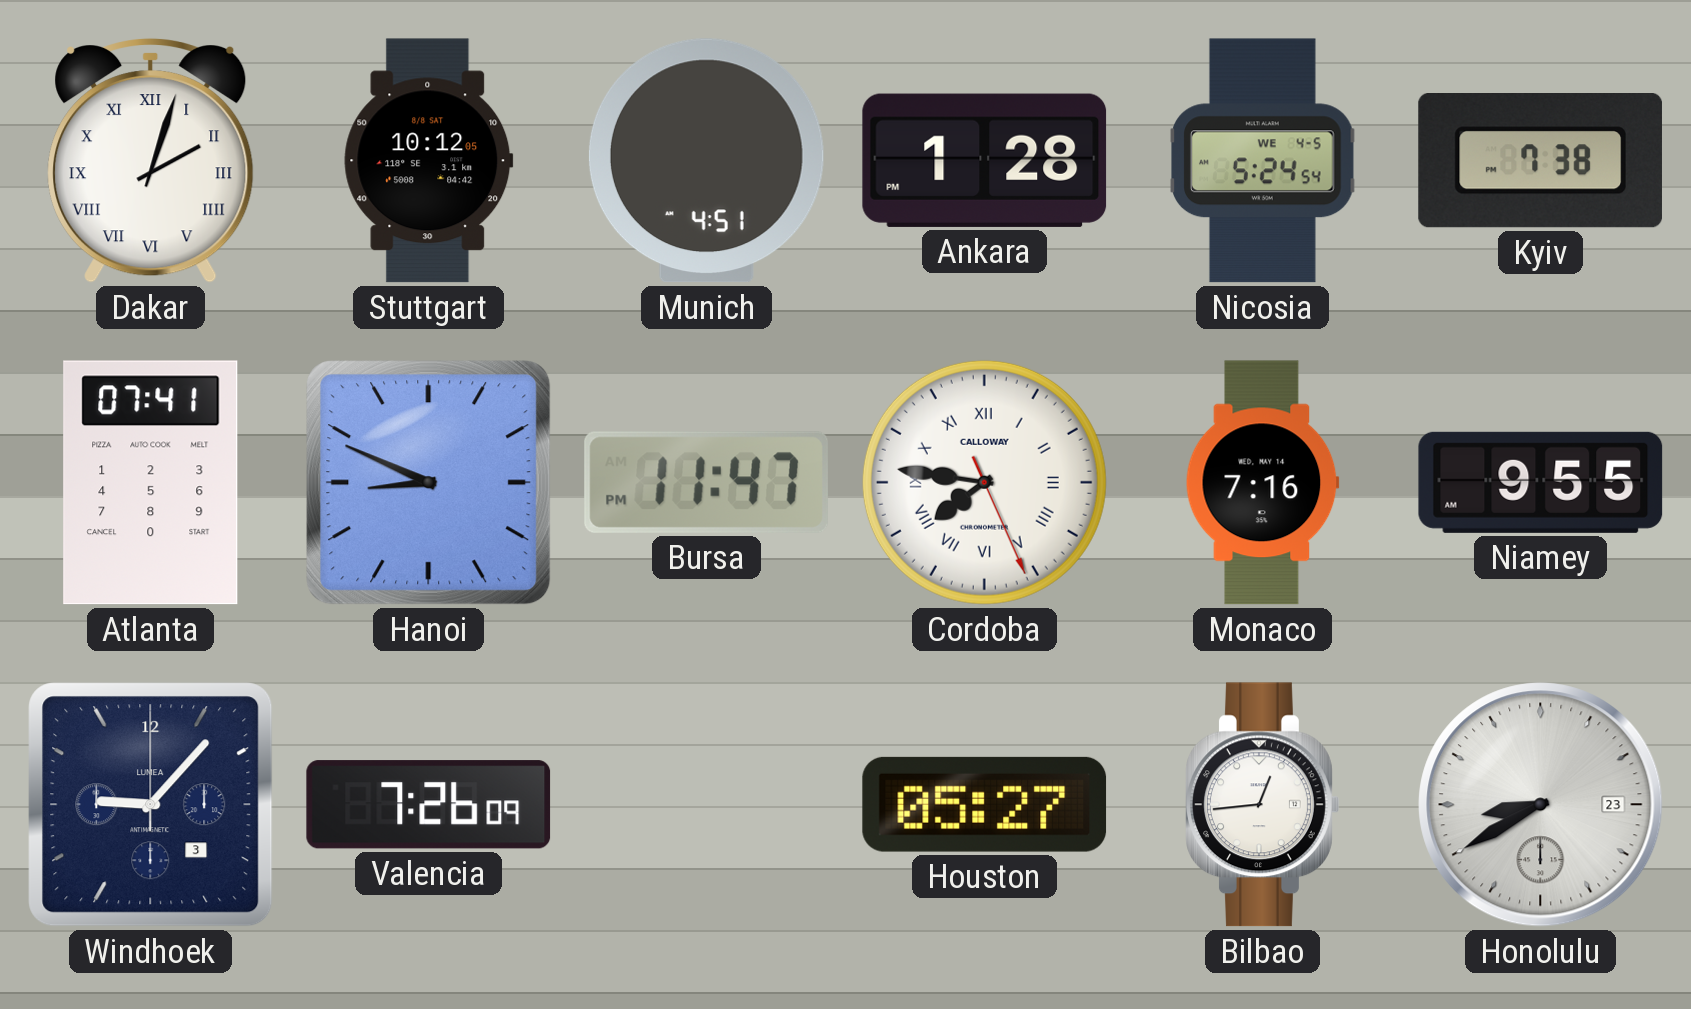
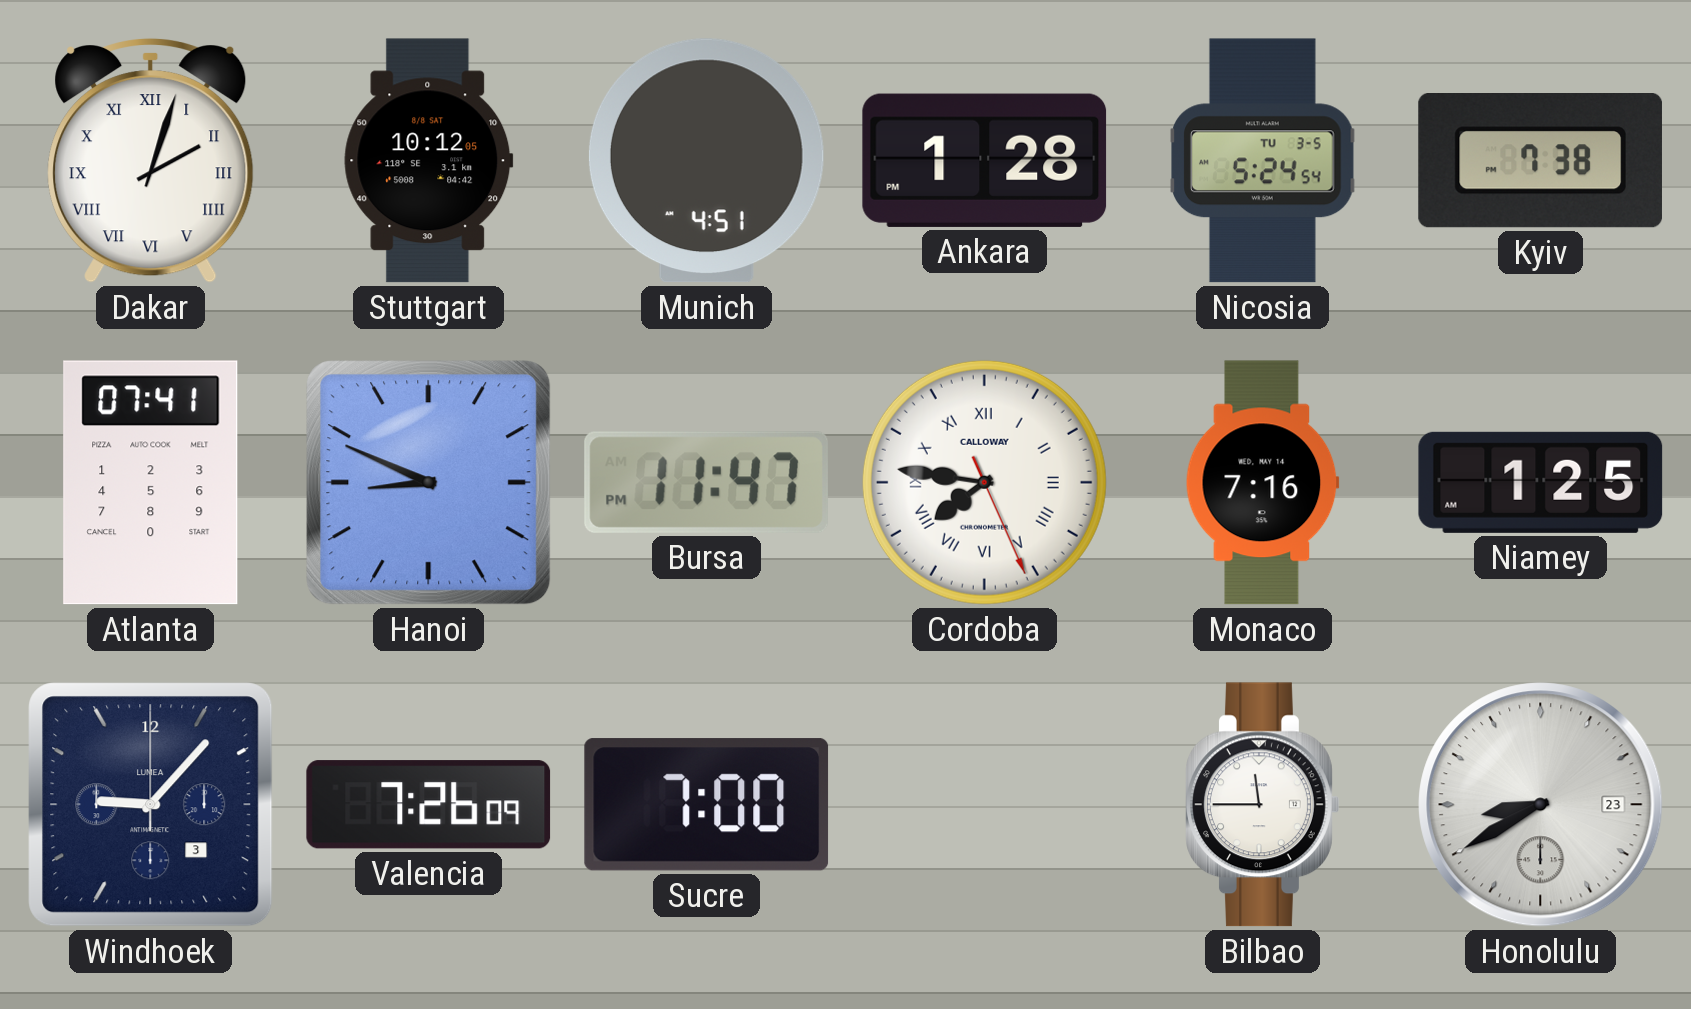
Nicosia date: WE 4-5 -> TU 3-5 (1263, 161)
Niamey: 9:55 -> 1:25 (1541, 482)
Sucre: none -> 7:00 (707, 805)
Houston: 05:27 -> none (985, 804)
Bilbao: 12:44 -> 11:45 (1263, 805)
